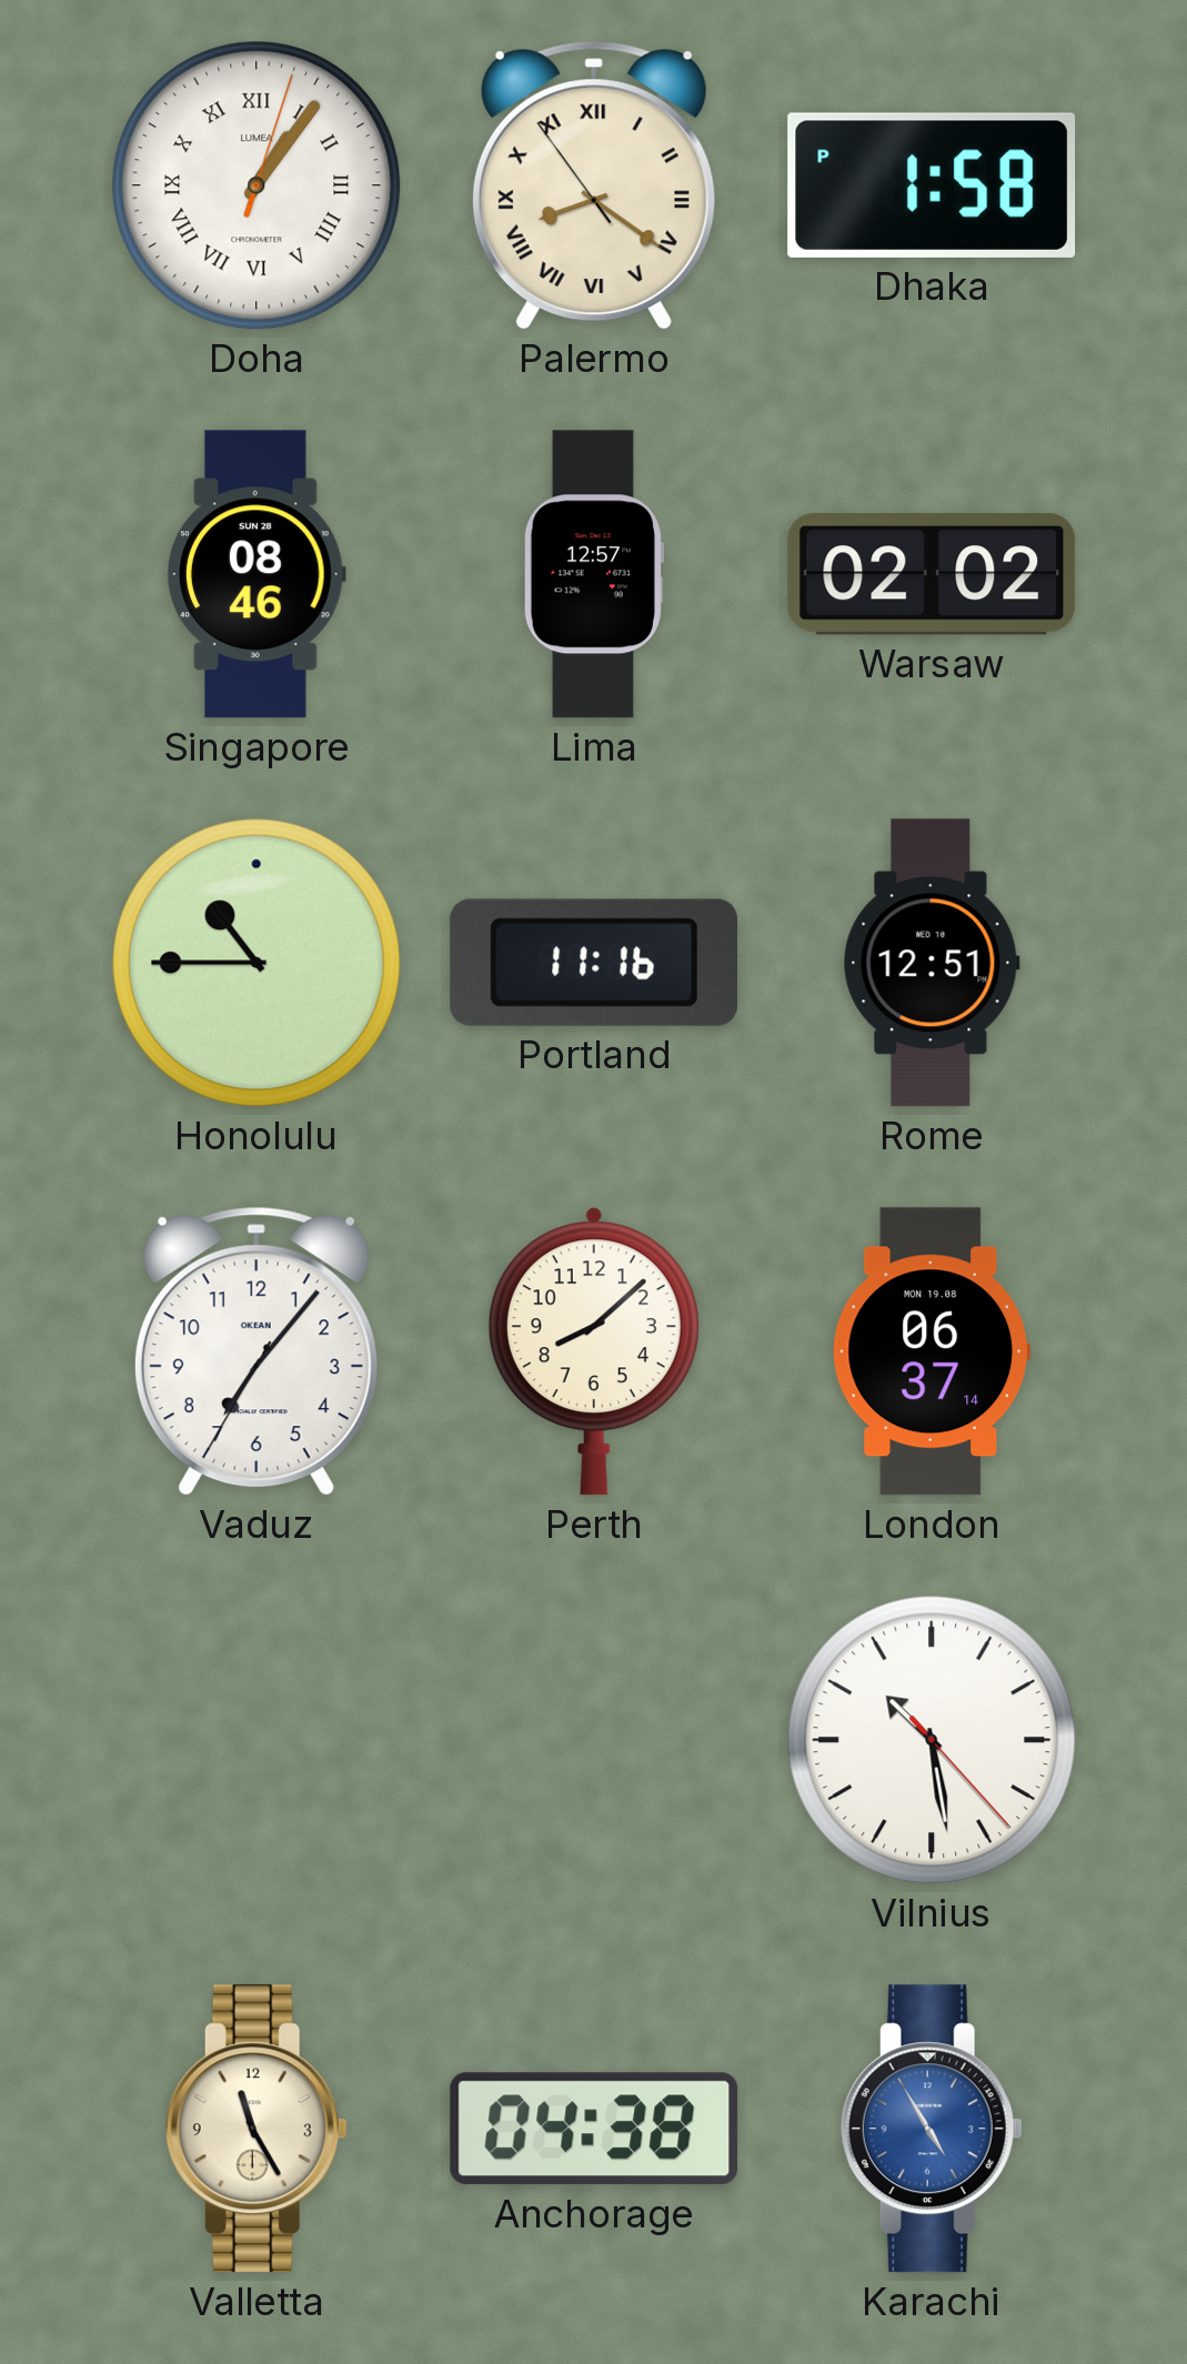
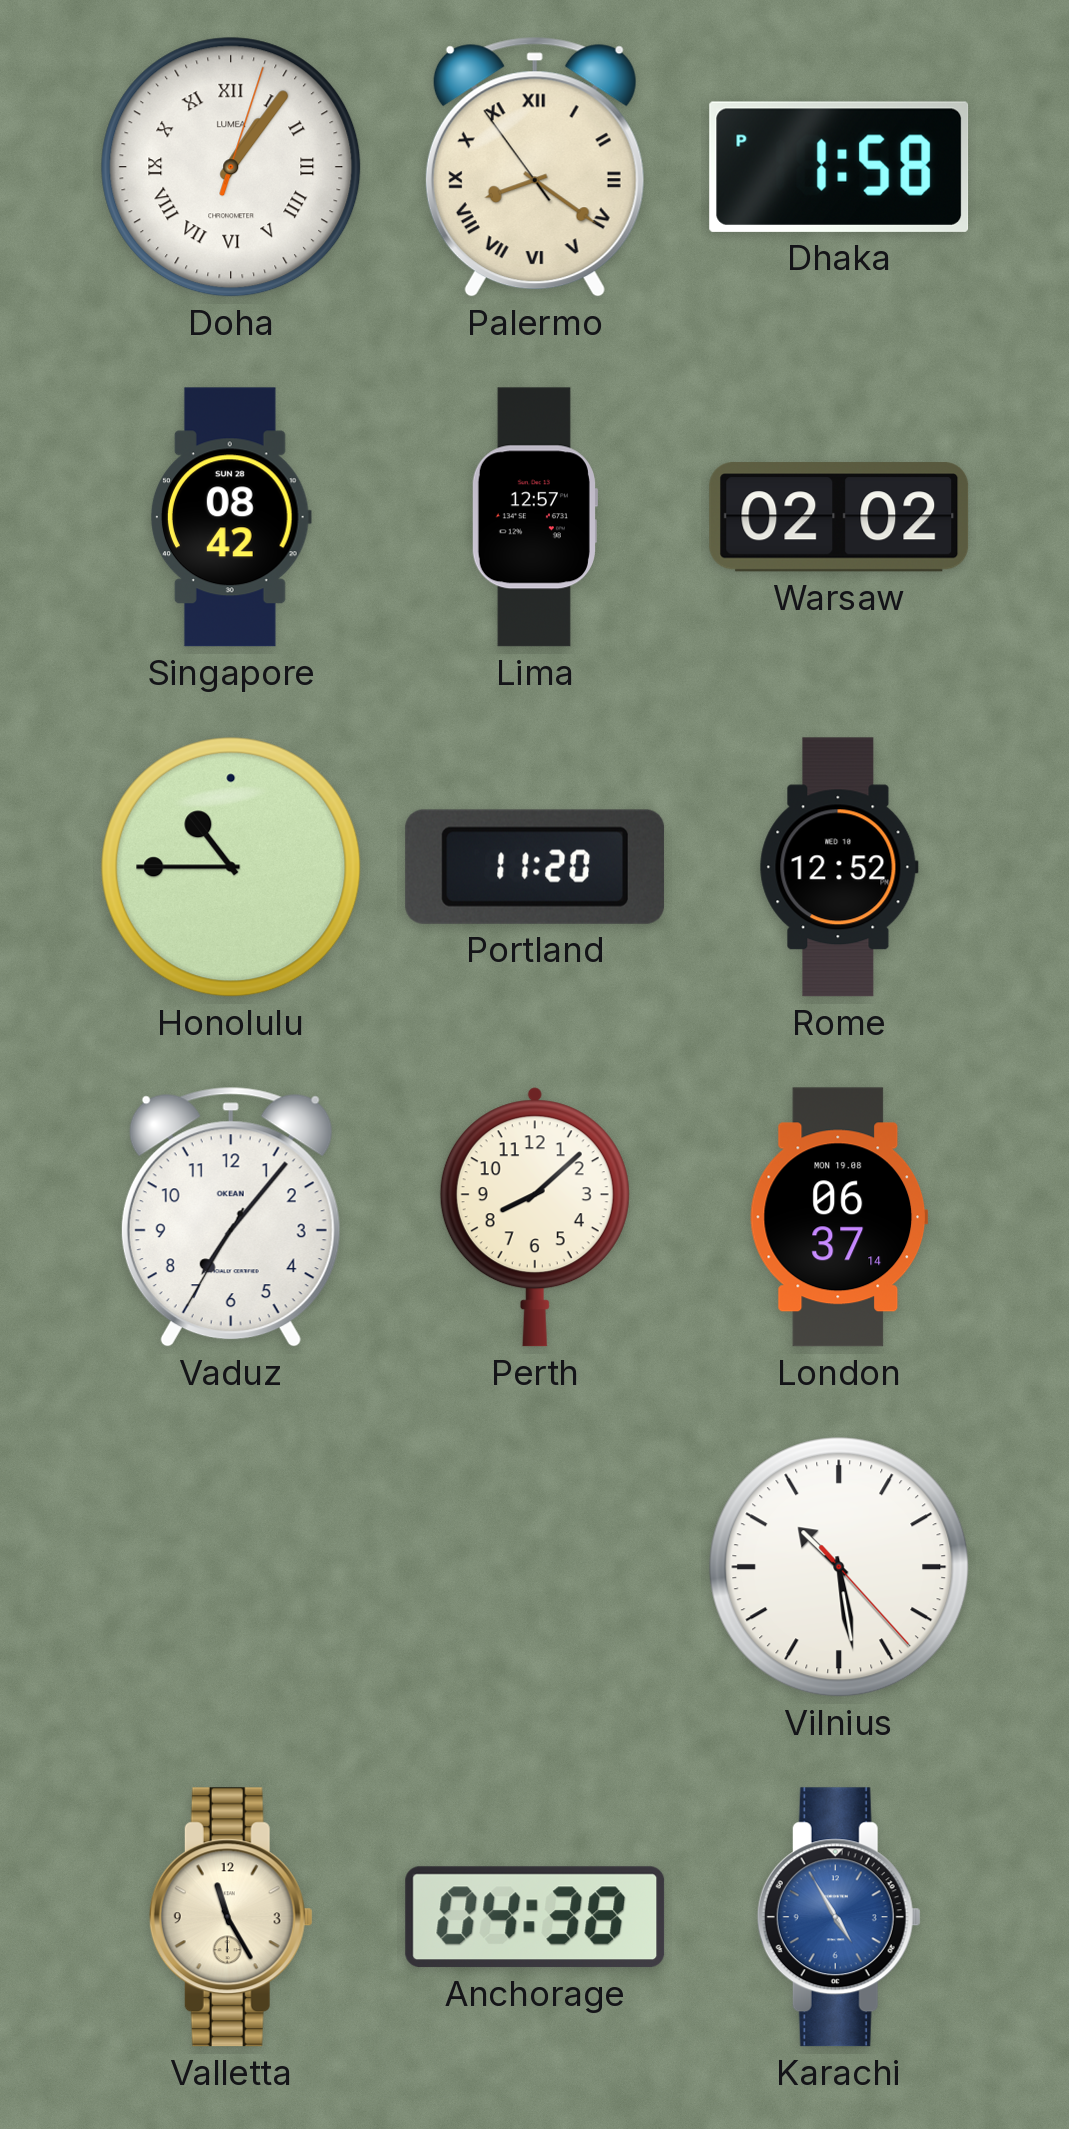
Singapore: 08:46 -> 08:42 (231, 517)
Portland: 11:16 -> 11:20 (535, 867)
Rome: 12:51 -> 12:52 (839, 867)
